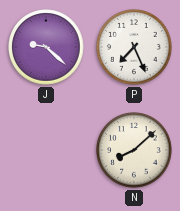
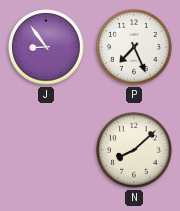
J: 9:22 -> 8:54 (46, 47)
